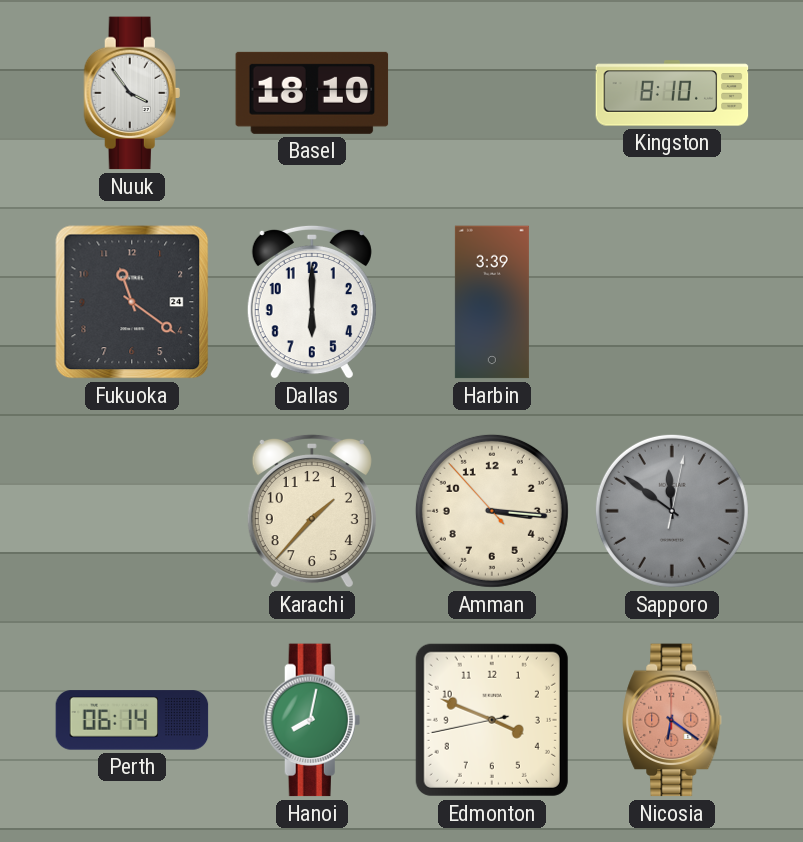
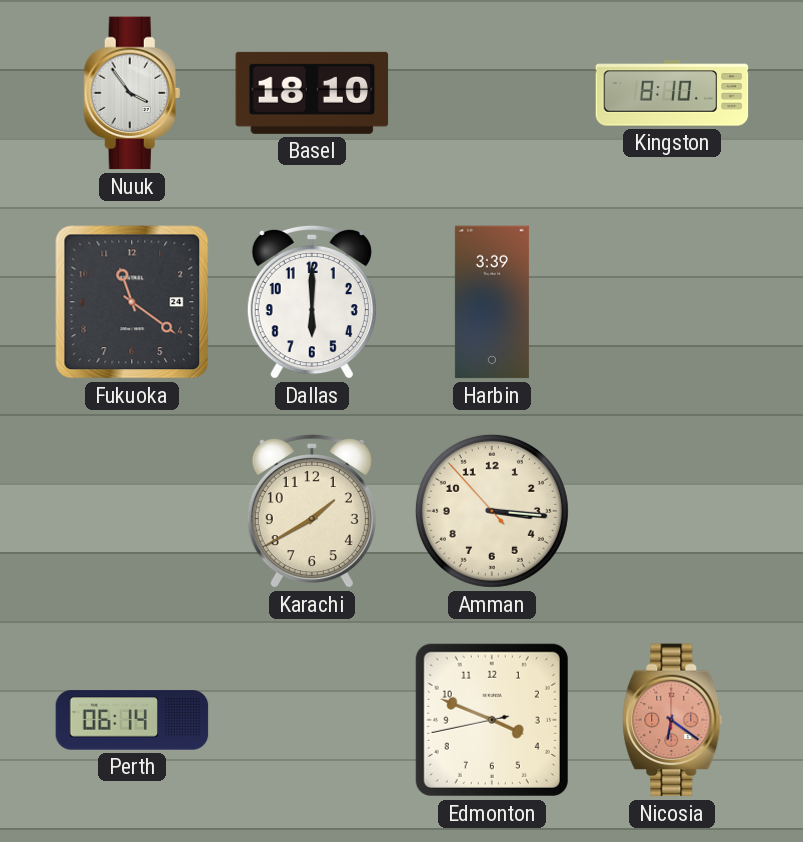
Karachi: 1:37 -> 1:40 (312, 511)
Sapporo: 11:51 -> none (672, 511)
Hanoi: 8:02 -> none (312, 720)
